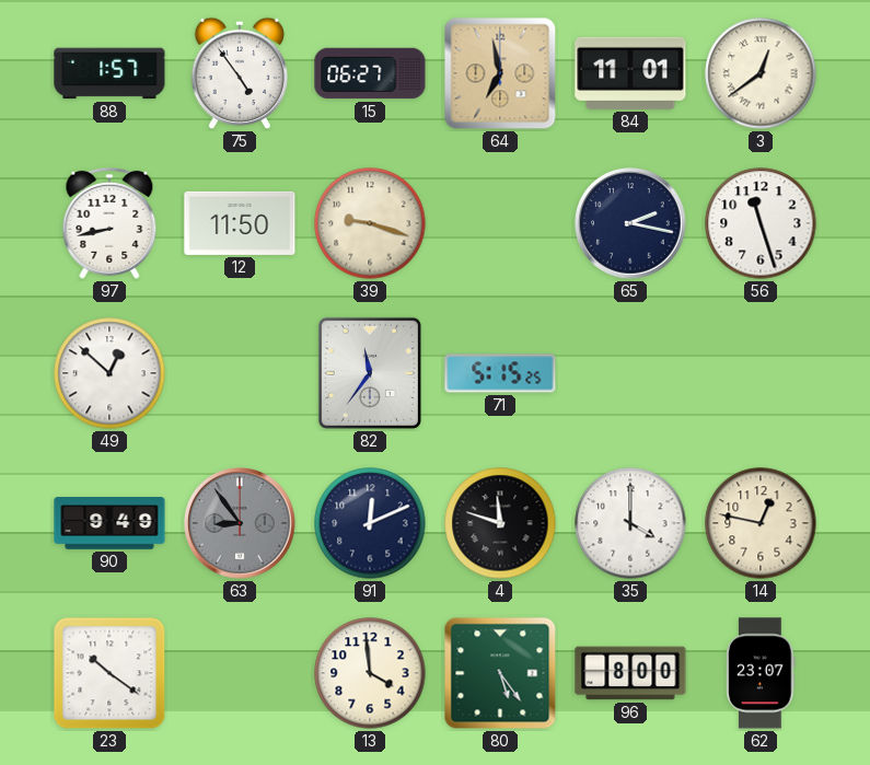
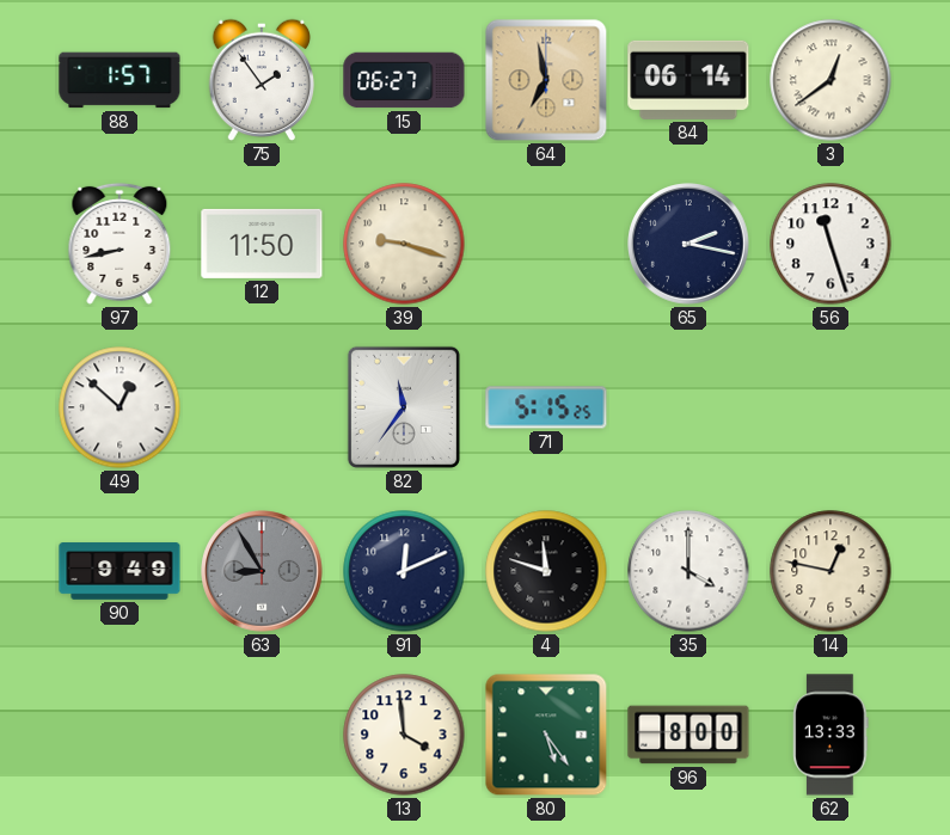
75: 4:54 -> 1:54 (262, 80)
84: 11:01 -> 06:14 (688, 80)
63: 8:54 -> 8:55 (262, 571)
23: 10:21 -> none (109, 673)
62: 23:07 -> 13:33 (831, 735)
